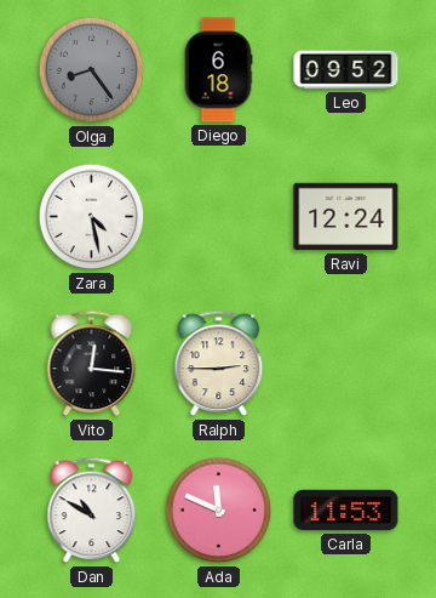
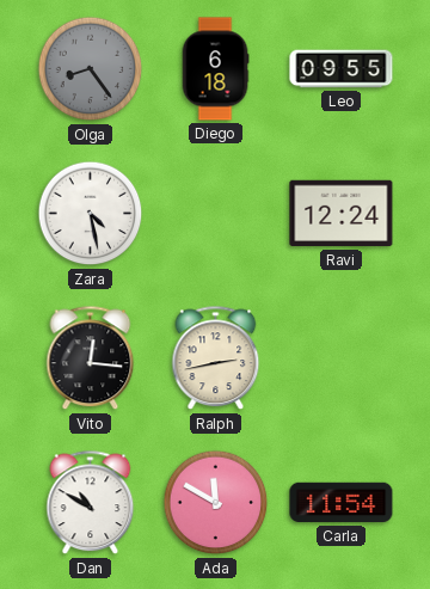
Leo: 09:52 -> 09:55 (342, 69)
Ralph: 2:45 -> 2:43 (216, 358)
Ada: 11:49 -> 11:50 (216, 503)
Carla: 11:53 -> 11:54 (342, 503)
